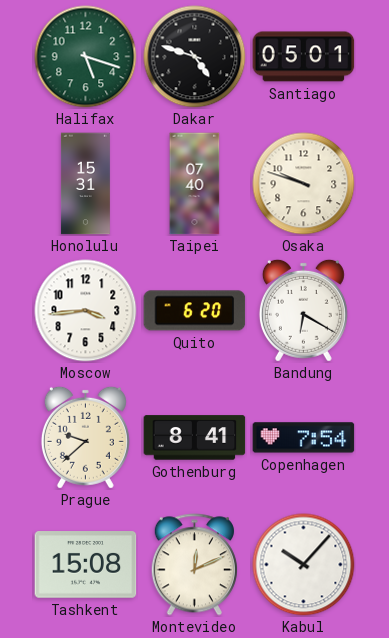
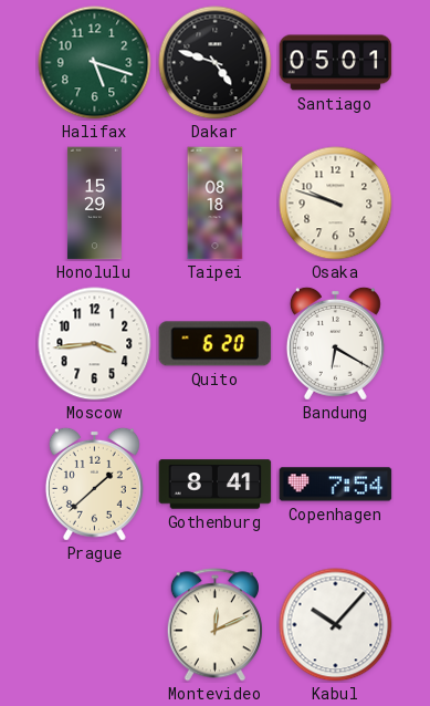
Honolulu: 15:31 -> 15:29 (94, 204)
Taipei: 07:40 -> 08:18 (216, 204)
Prague: 9:38 -> 1:38 (94, 484)
Tashkent: 15:08 -> none (86, 565)
